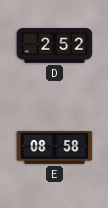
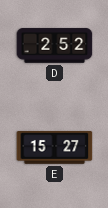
E: 08:58 -> 15:27 (55, 148)
